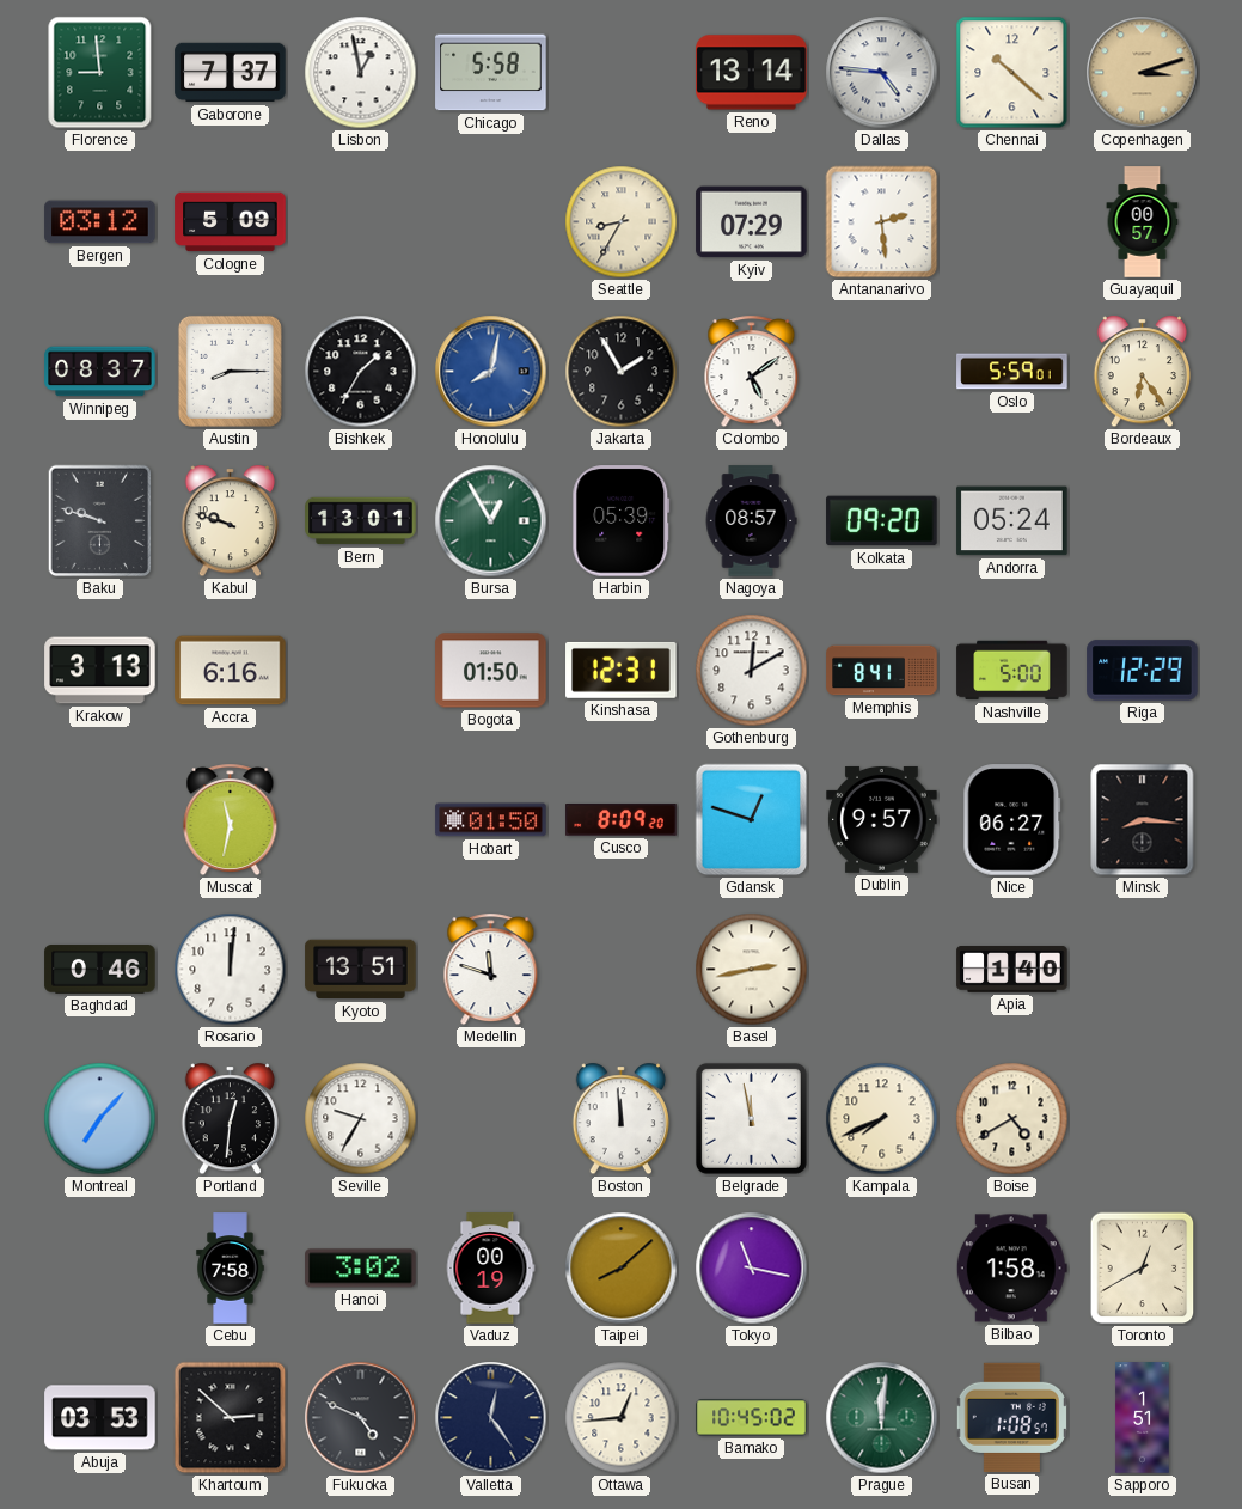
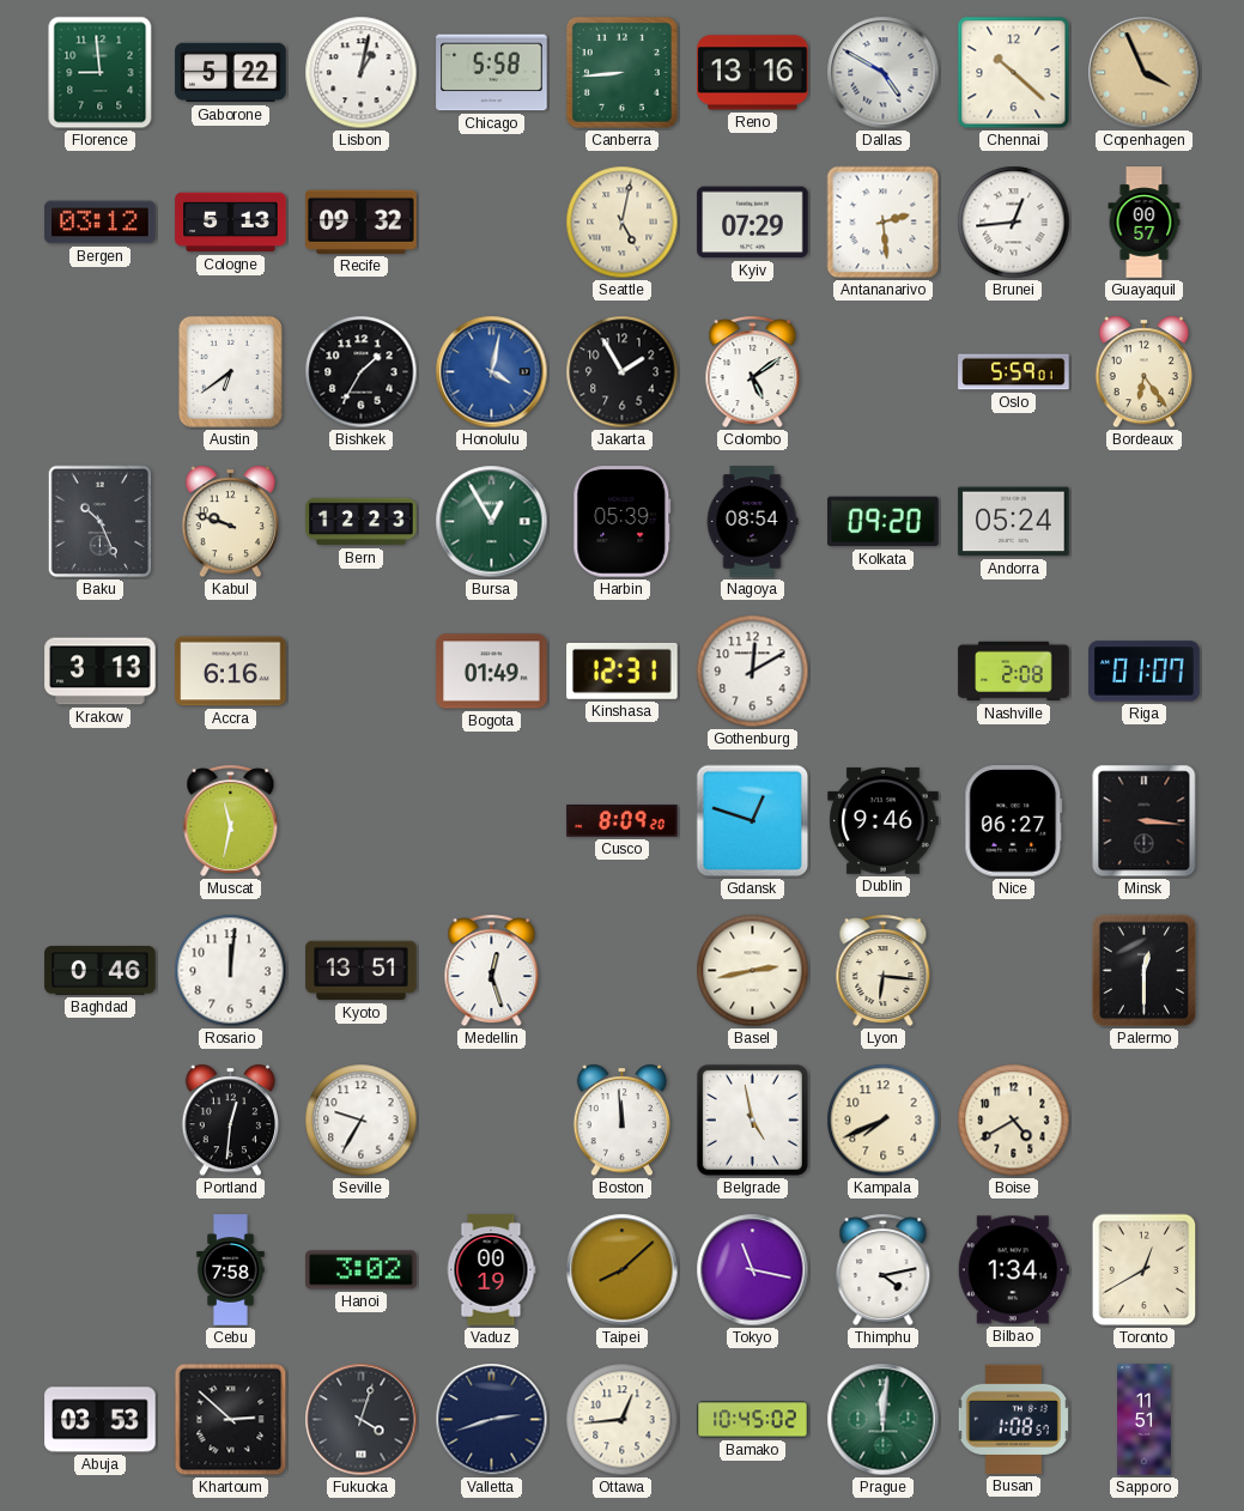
Gaborone: 7:37 -> 5:22 (231, 73)
Lisbon: 12:58 -> 1:02 (362, 73)
Canberra: none -> 8:44 (621, 72)
Reno: 13:14 -> 13:16 (753, 73)
Dallas: 4:46 -> 4:50 (884, 73)
Copenhagen: 3:12 -> 3:56 (1145, 73)
Cologne: 5:09 -> 5:13 (231, 223)
Recife: none -> 09:32 (362, 222)
Seattle: 8:35 -> 5:02 (623, 223)
Brunei: none -> 12:44 (1014, 223)
Winnipeg: 08:37 -> none (100, 372)
Austin: 8:15 -> 6:39 (230, 371)
Honolulu: 8:02 -> 4:02 (492, 372)
Baku: 9:48 -> 10:26 (101, 522)
Bern: 13:01 -> 12:23 (362, 522)
Nagoya: 08:57 -> 08:54 (752, 522)
Bogota: 01:50 -> 01:49 (492, 672)
Memphis: 8:41 -> none (882, 671)
Nashville: 5:00 -> 2:08 (1014, 672)
Riga: 12:29 -> 01:07 (1145, 672)
Hobart: 01:50 -> none (491, 820)
Dublin: 9:57 -> 9:46 (884, 820)
Minsk: 8:16 -> 3:16 (1145, 821)
Medellin: 11:48 -> 12:27 (492, 971)
Lyon: none -> 6:16 (884, 971)
Apia: 1:40 -> none (1012, 970)
Palermo: none -> 12:30 (1145, 971)
Montreal: 7:07 -> none (100, 1119)
Belgrade: 11:58 -> 4:58 (752, 1119)
Thimphu: none -> 4:13 (884, 1270)
Bilbao: 1:58 -> 1:34 (1013, 1270)
Fukuoka: 4:49 -> 4:03 (362, 1420)
Valletta: 12:24 -> 2:42 (492, 1420)
Sapporo: 1:51 -> 11:51 (1145, 1420)
